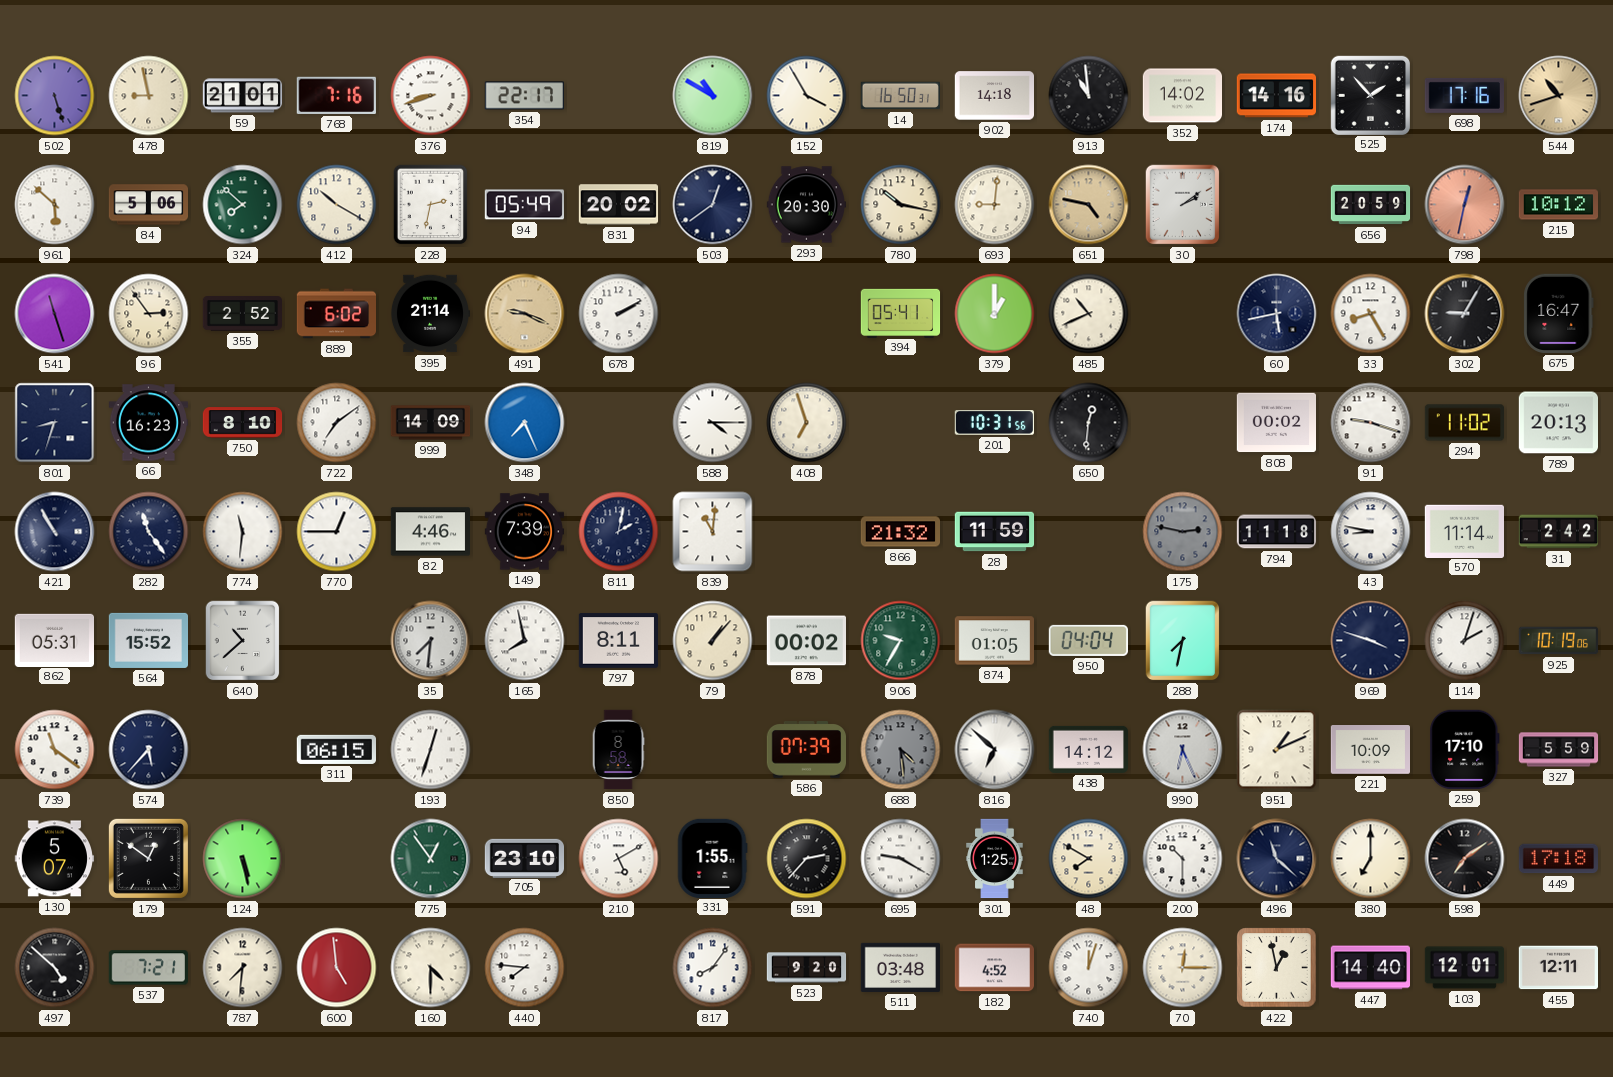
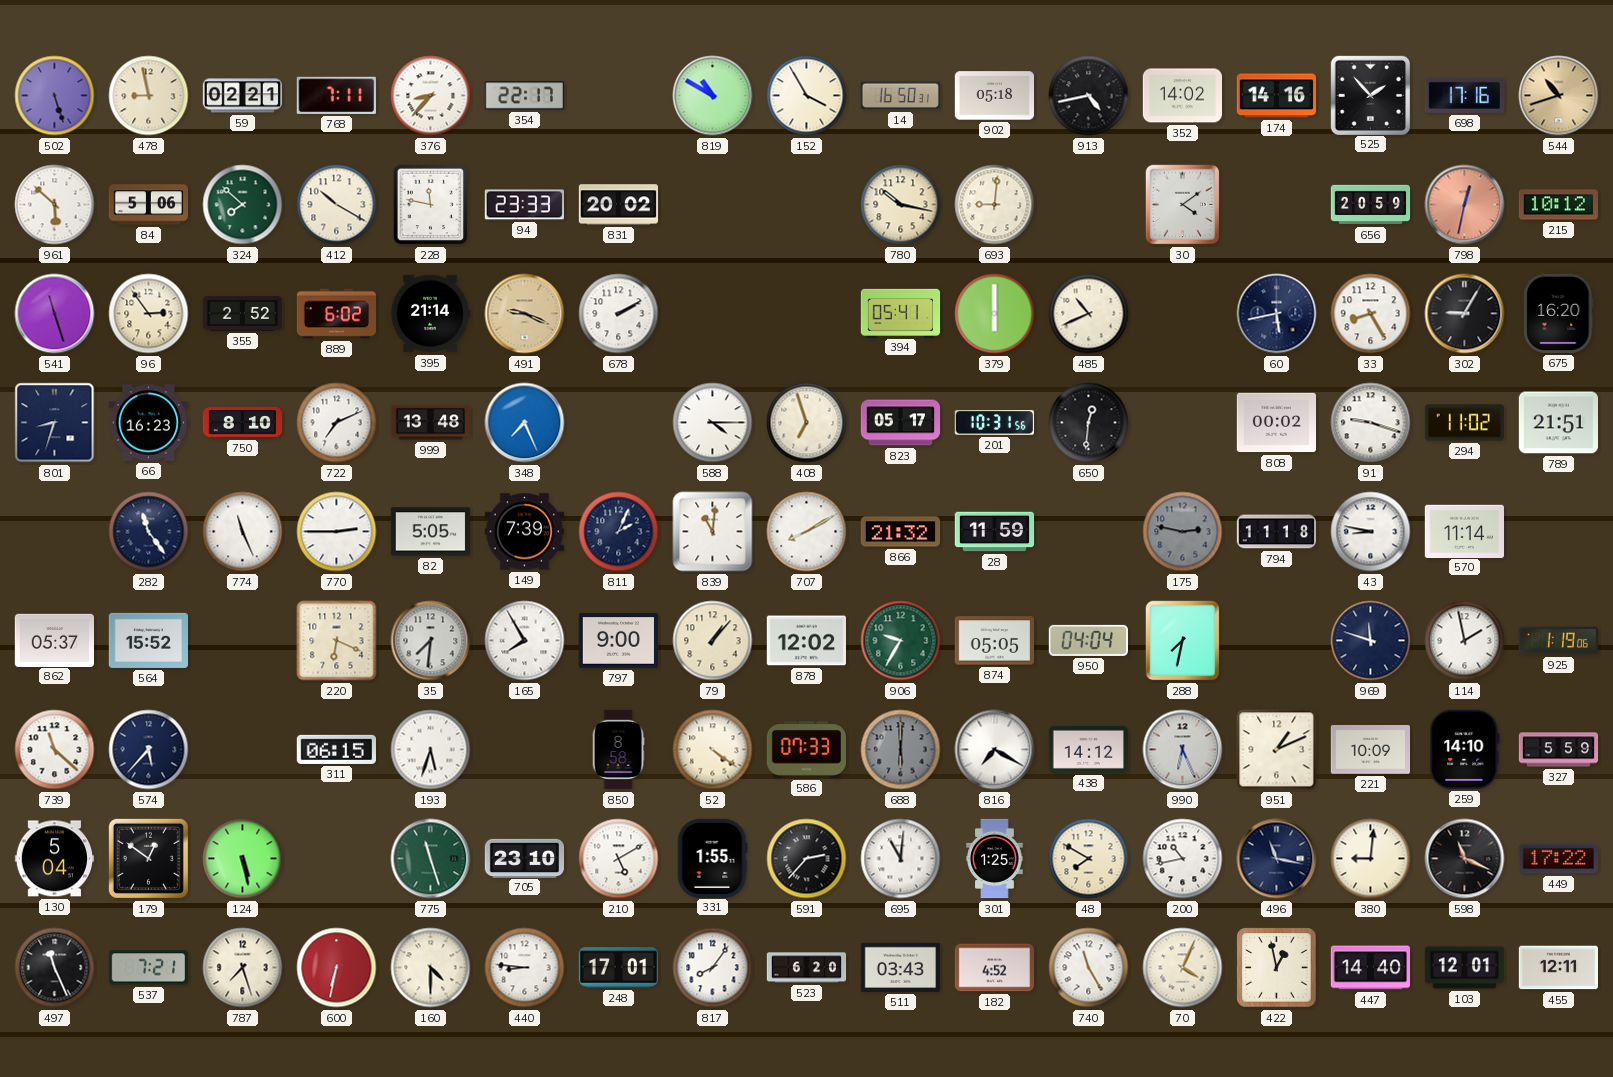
59: 21:01 -> 02:21 (243, 96)
768: 7:16 -> 7:11 (336, 95)
376: 8:42 -> 8:37 (431, 96)
902: 14:18 -> 05:18 (994, 96)
913: 10:59 -> 4:43 (1089, 96)
228: 2:32 -> 11:47 (431, 205)
94: 05:49 -> 23:33 (524, 205)
503: 12:39 -> none (713, 205)
293: 20:30 -> none (806, 205)
651: 4:47 -> none (1089, 205)
30: 2:09 -> 4:09 (1183, 205)
379: 1:00 -> 6:00 (995, 314)
675: 16:47 -> 16:20 (1559, 313)
722: 7:09 -> 7:11 (337, 423)
999: 14:09 -> 13:48 (431, 423)
823: none -> 05:17 (901, 423)
789: 20:13 -> 21:51 (1558, 423)
421: 10:55 -> none (55, 532)
774: 11:31 -> 11:26 (243, 532)
770: 12:45 -> 2:45 (337, 532)
82: 4:46 -> 5:05 (430, 532)
811: 2:02 -> 2:04 (619, 532)
707: none -> 8:10 (807, 532)
31: 2:42 -> none (1558, 532)
862: 05:31 -> 05:37 (54, 640)
640: 10:38 -> none (243, 641)
220: none -> 6:19 (337, 641)
165: 7:58 -> 7:55 (525, 641)
797: 8:11 -> 9:00 (618, 641)
878: 00:02 -> 12:02 (806, 641)
874: 01:05 -> 05:05 (994, 641)
969: 3:48 -> 11:48 (1371, 641)
114: 2:03 -> 1:58 (1465, 641)
925: 10:19 -> 1:19 (1559, 641)
739: 11:21 -> 11:22 (55, 750)
193: 12:33 -> 5:33 (431, 750)
52: none -> 4:21 (713, 750)
586: 07:39 -> 07:33 (806, 750)
688: 4:29 -> 6:00 (901, 750)
816: 6:52 -> 7:20 (995, 750)
259: 17:10 -> 14:10 (1465, 749)
130: 5:07 -> 5:04 (54, 859)
775: 12:54 -> 11:27 (431, 859)
695: 9:20 -> 11:01 (901, 859)
200: 10:30 -> 10:43 (1183, 859)
496: 11:22 -> 11:17 (1277, 859)
380: 7:00 -> 9:01 (1371, 859)
598: 7:09 -> 11:19 (1465, 859)
449: 17:18 -> 17:22 (1558, 859)
497: 4:52 -> 11:26 (55, 968)
787: 7:31 -> 7:27 (243, 968)
600: 4:59 -> 6:32 (337, 968)
440: 7:46 -> 8:46 (525, 968)
248: none -> 17:01 (618, 968)
523: 9:20 -> 6:20 (807, 968)
511: 03:48 -> 03:43 (900, 967)
740: 12:03 -> 11:25 (1089, 968)
70: 12:15 -> 4:04 (1183, 968)
